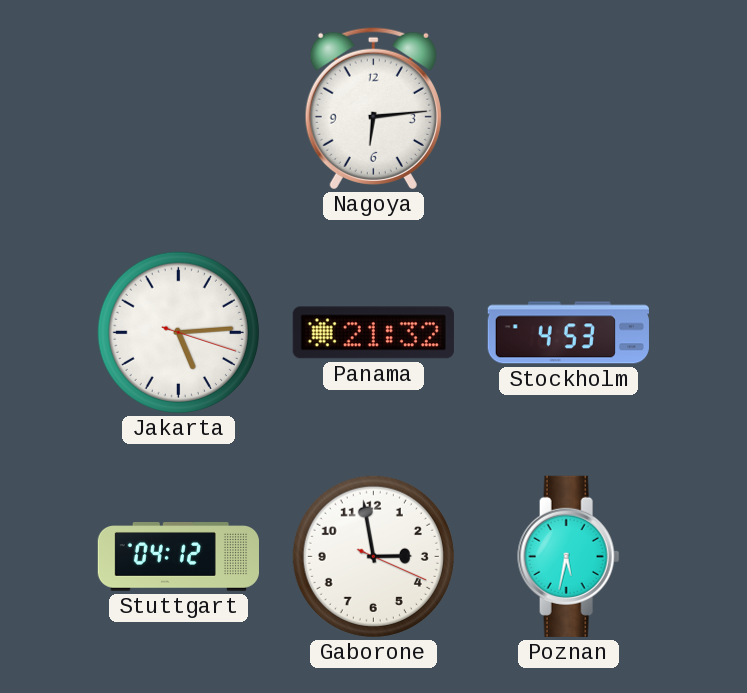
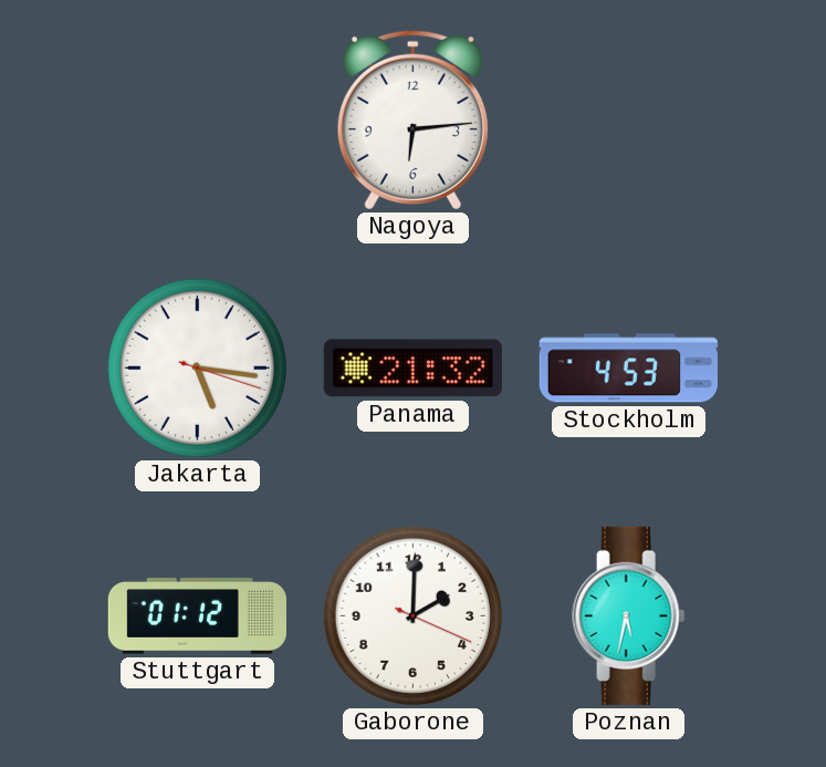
Jakarta: 5:14 -> 5:16 (197, 367)
Stuttgart: 04:12 -> 01:12 (197, 616)
Gaborone: 2:58 -> 2:00 (412, 615)
